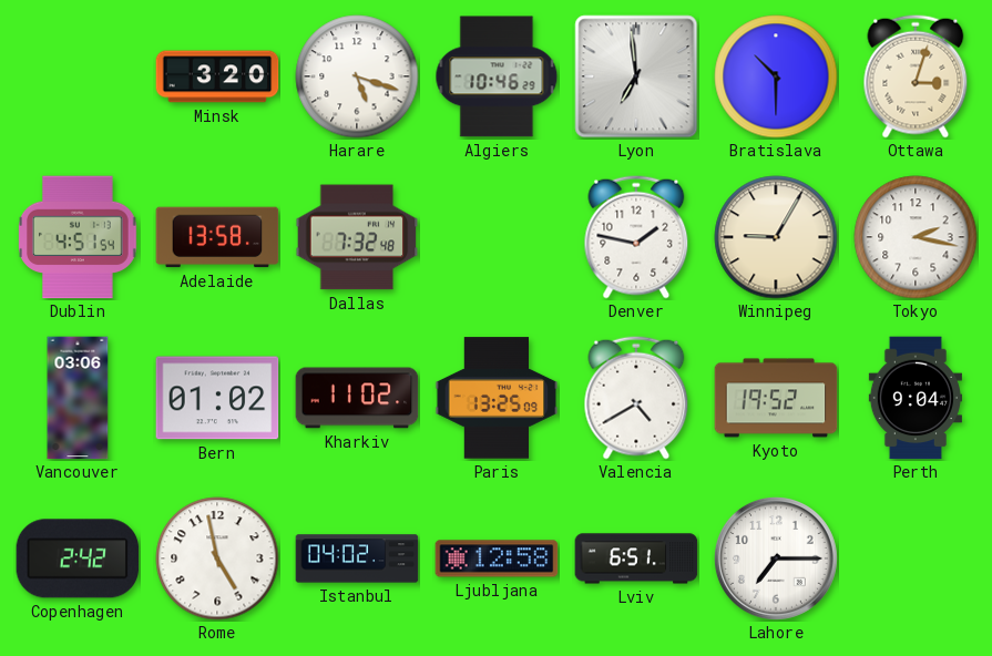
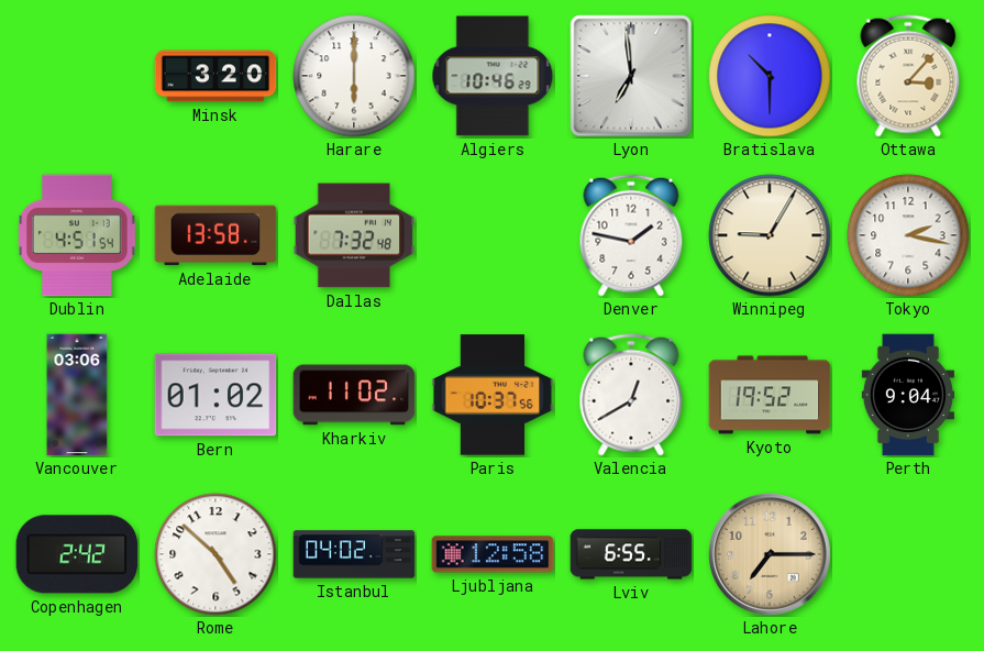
Harare: 5:18 -> 6:00 (354, 76)
Ottawa: 3:03 -> 3:07 (908, 76)
Paris: 13:25 -> 10:37 (493, 395)
Valencia: 4:40 -> 12:40 (631, 395)
Rome: 4:58 -> 4:52 (215, 554)
Lviv: 6:51 -> 6:55 (631, 554)
Lahore dial: white -> champagne (770, 554)
